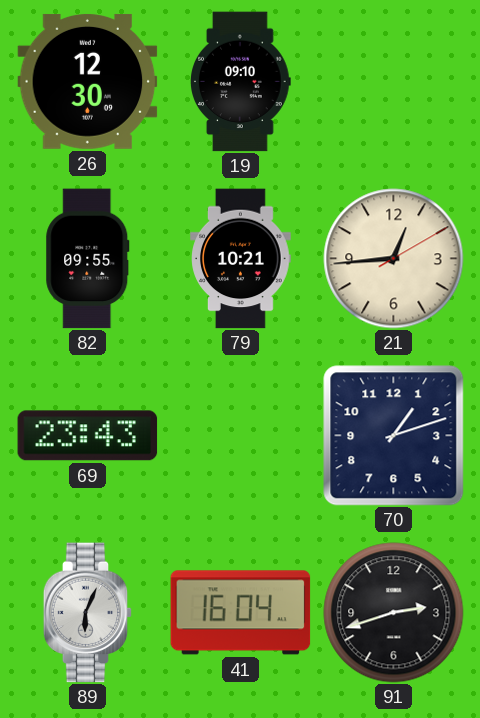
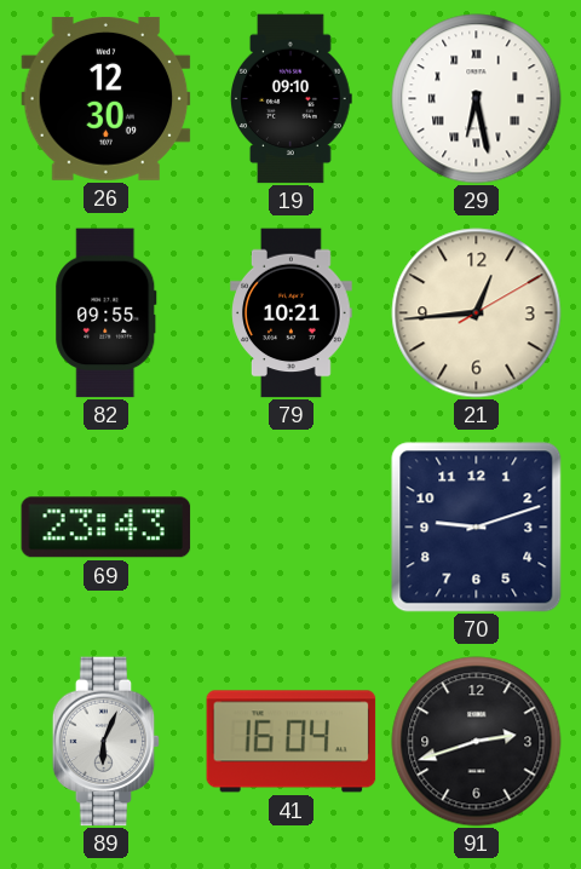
29: none -> 6:28 (477, 99)
70: 1:12 -> 9:12 (477, 528)
